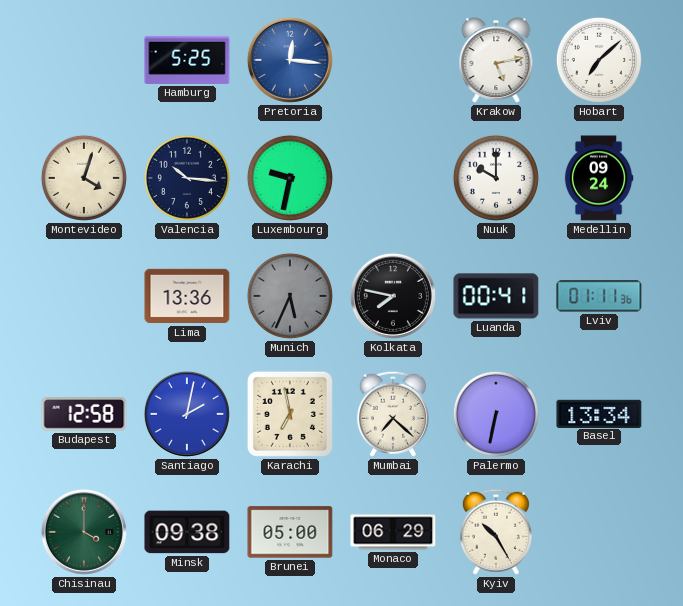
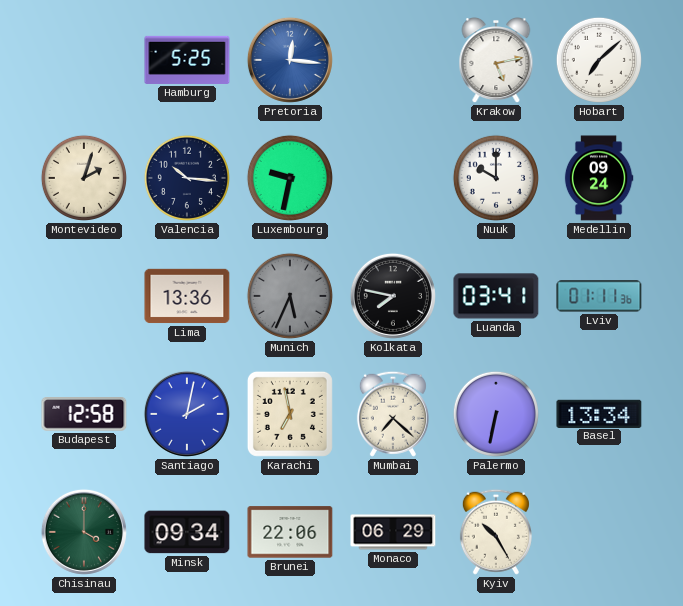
Montevideo: 4:03 -> 2:03 (84, 178)
Luanda: 00:41 -> 03:41 (496, 296)
Minsk: 09:38 -> 09:34 (187, 532)
Brunei: 05:00 -> 22:06 (290, 532)
